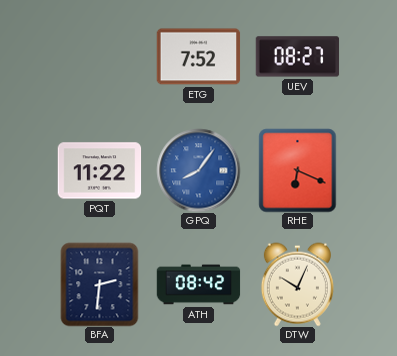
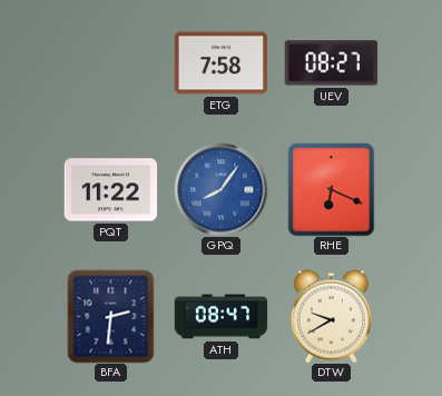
ETG: 7:52 -> 7:58 (220, 63)
ATH: 08:42 -> 08:47 (220, 317)
DTW: 10:04 -> 9:40 (331, 316)
